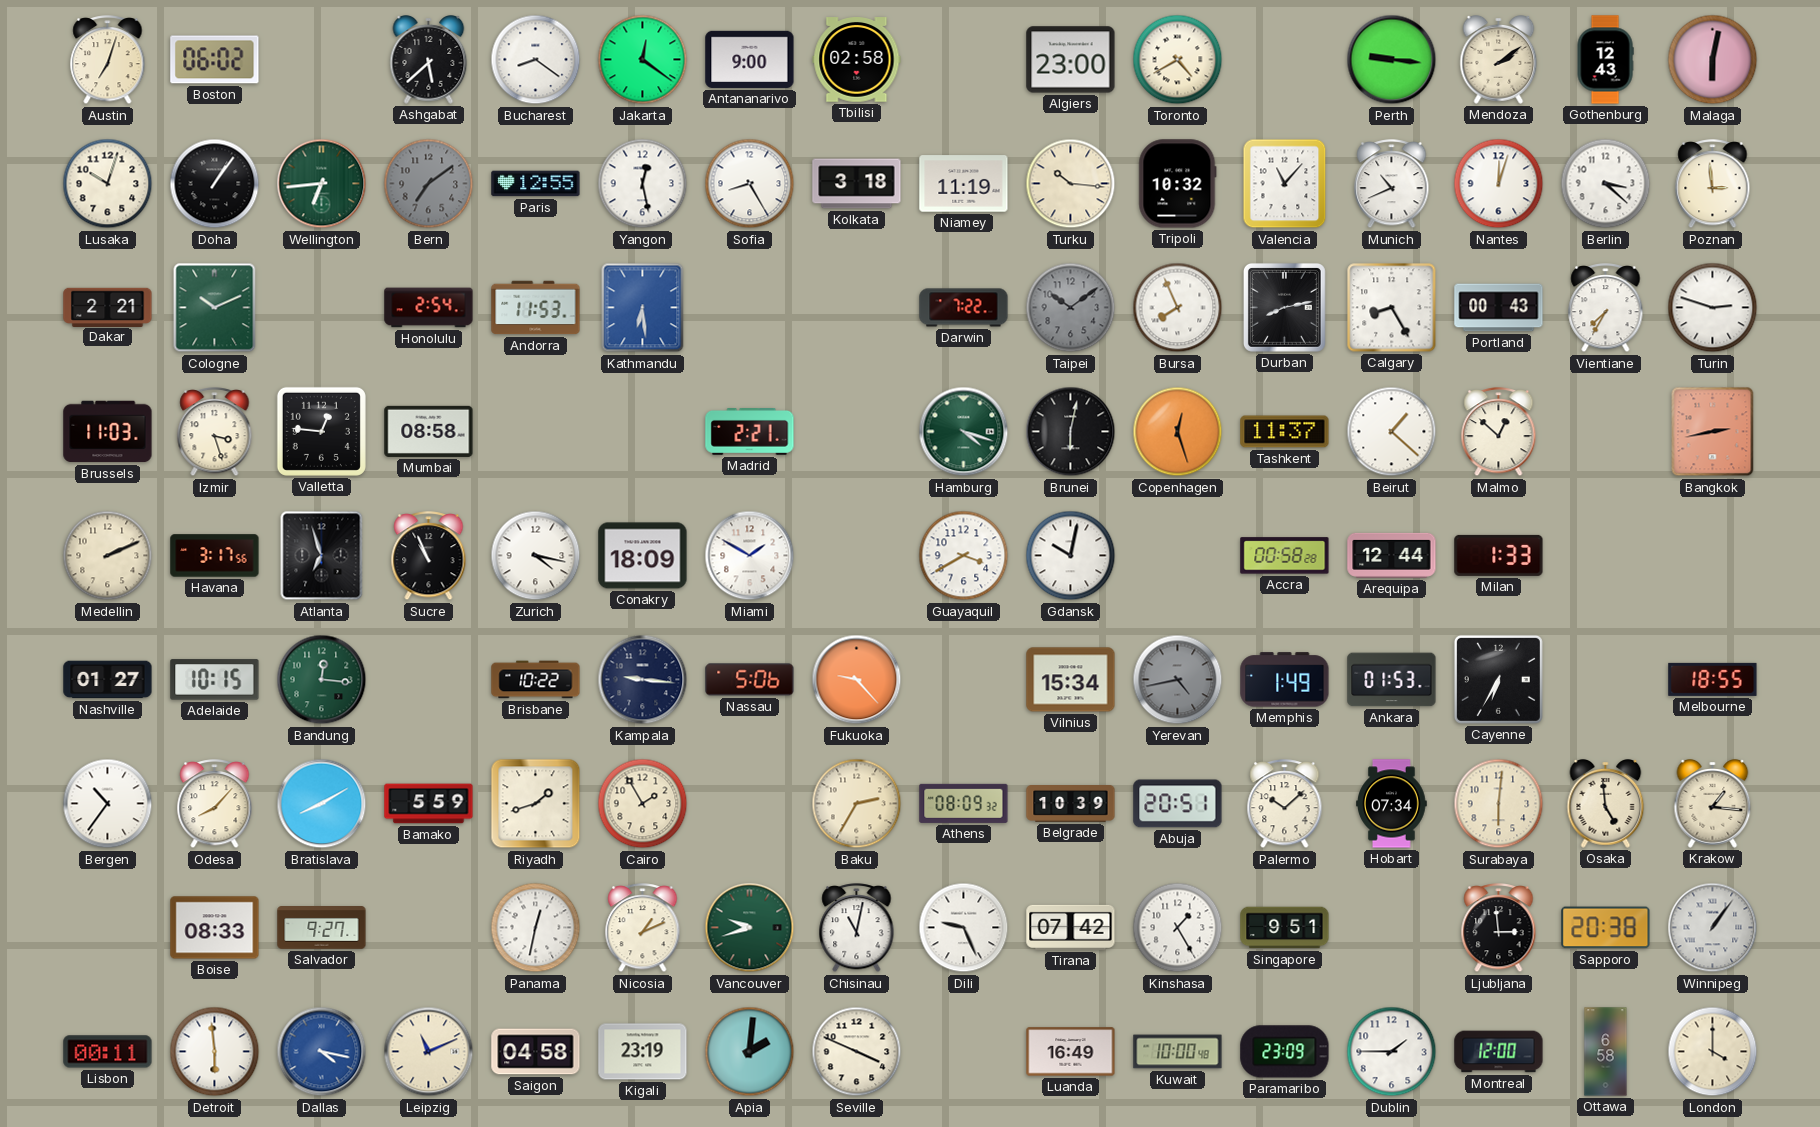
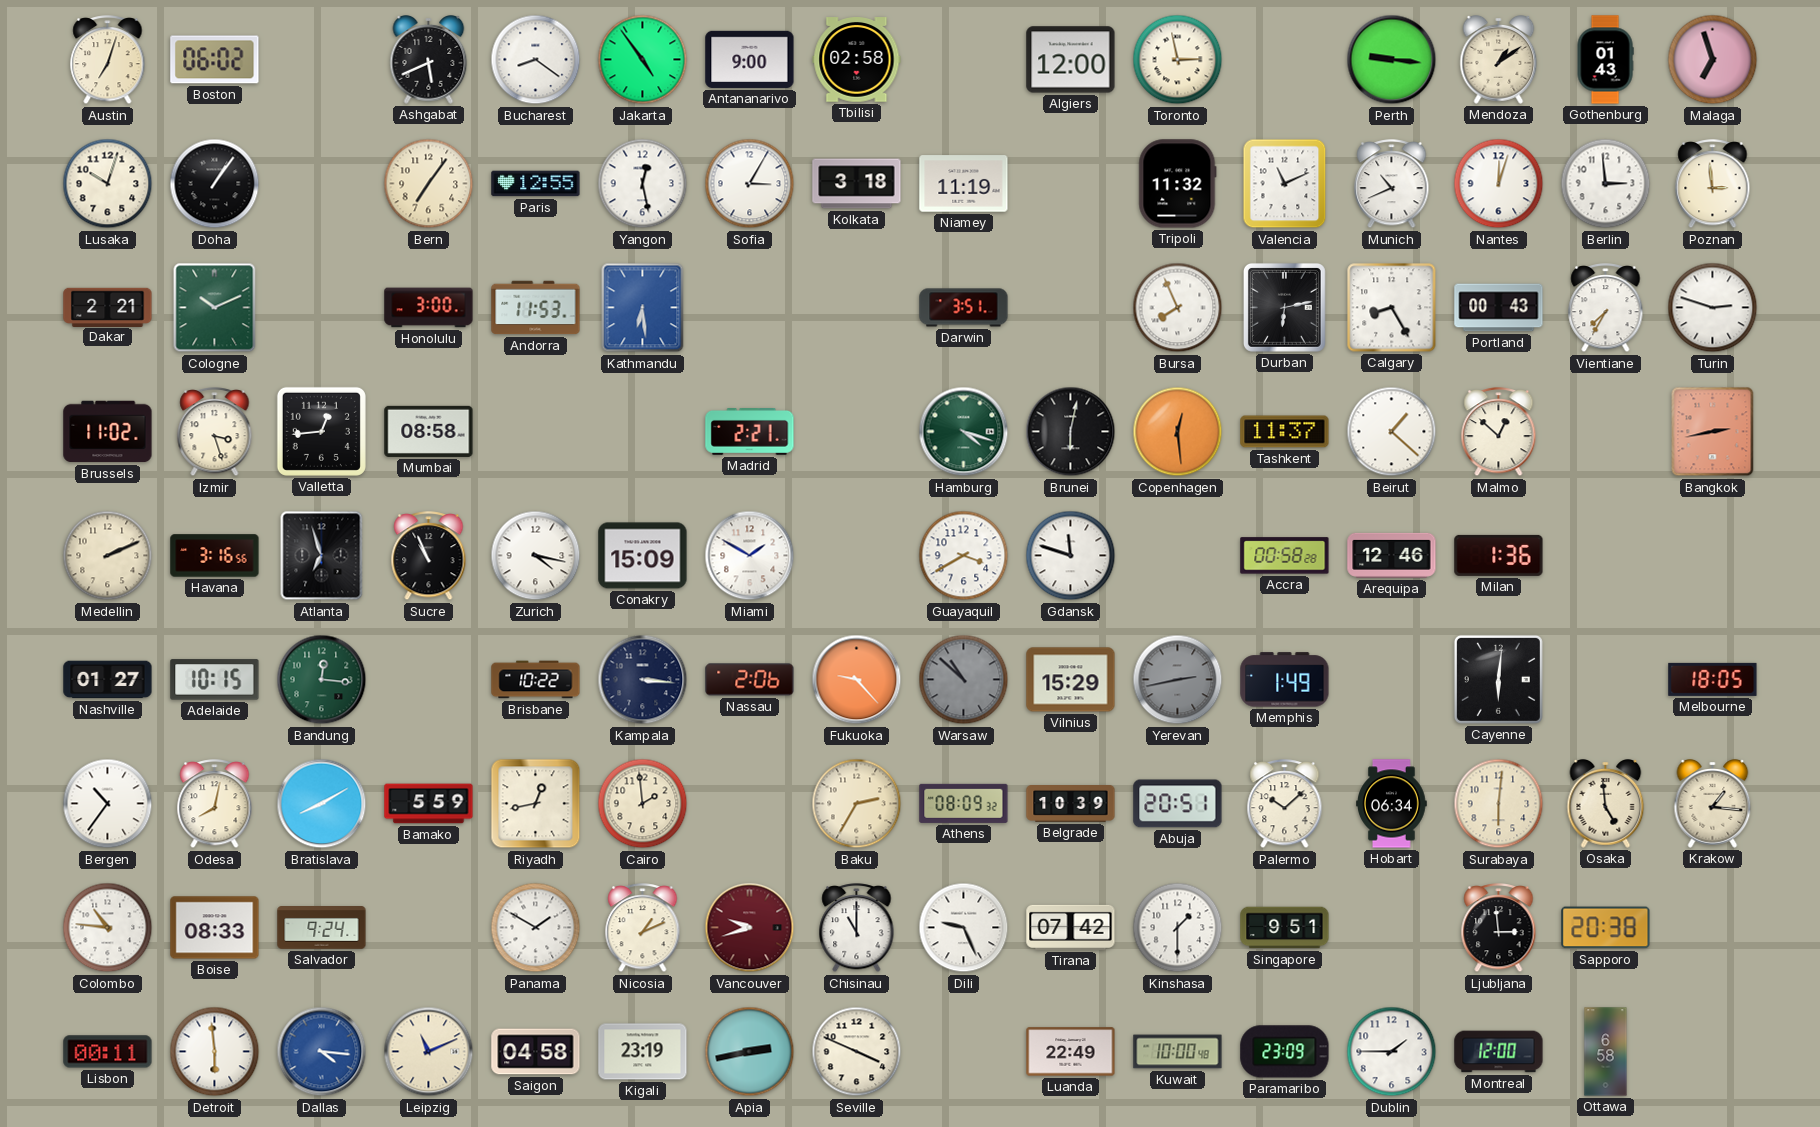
Ashgabat: 5:38 -> 5:41 (429, 60)
Jakarta: 12:21 -> 4:54 (643, 60)
Algiers: 23:00 -> 12:00 (1071, 60)
Toronto: 4:40 -> 2:58 (1178, 60)
Mendoza: 2:09 -> 1:09 (1499, 60)
Gothenburg: 12:43 -> 01:43 (1605, 60)
Malaga: 6:02 -> 6:57 (1713, 60)
Wellington: 6:44 -> none (322, 184)
Bern: 7:09 -> 7:06 (429, 184)
Bern dial: grey -> cream (429, 184)
Sofia: 8:25 -> 3:05 (750, 184)
Turku: 10:16 -> none (1071, 184)
Tripoli: 10:32 -> 11:32 (1178, 184)
Valencia: 11:07 -> 11:11 (1285, 184)
Berlin: 3:22 -> 2:59 (1606, 184)
Honolulu: 2:54 -> 3:00 (429, 308)
Darwin: 7:22 -> 3:51 (964, 308)
Taipei: 10:09 -> none (1071, 308)
Durban: 8:13 -> 6:13 (1284, 307)
Brussels: 11:03 -> 11:02 (108, 432)
Valletta: 12:46 -> 12:44 (321, 431)
Copenhagen: 12:27 -> 12:29 (1178, 432)
Havana: 3:17 -> 3:16 (215, 556)
Conakry: 18:09 -> 15:09 (643, 556)
Gdansk: 10:02 -> 11:48 (1071, 556)
Arequipa: 12:44 -> 12:46 (1392, 555)
Milan: 1:33 -> 1:36 (1499, 555)
Kampala: 9:16 -> 3:16 (643, 680)
Nassau: 5:06 -> 2:06 (750, 680)
Warsaw: none -> 10:52 (964, 680)
Vilnius: 15:34 -> 15:29 (1071, 680)
Yerevan: 4:43 -> 2:43 (1178, 680)
Ankara: 01:53 -> none (1392, 680)
Cayenne: 6:35 -> 6:01 (1498, 679)
Melbourne: 18:55 -> 18:05 (1713, 679)
Odesa: 8:07 -> 8:02 (215, 805)
Riyadh: 1:42 -> 12:43 (536, 804)
Cairo: 1:55 -> 1:59 (643, 804)
Hobart: 07:34 -> 06:34 (1392, 804)
Colombo: none -> 10:46 (108, 928)
Salvador: 9:27 -> 9:24 (322, 928)
Panama: 12:32 -> 1:50 (536, 928)
Vancouver dial: green -> burgundy (750, 928)
Chisinau: 11:02 -> 11:00 (857, 929)
Kinshasa: 1:25 -> 1:30 (1178, 928)
Winnipeg: 1:06 -> none (1713, 928)
Dallas: 4:17 -> 4:16 (322, 1052)
Apia: 2:01 -> 2:43 (750, 1052)
Luanda: 16:49 -> 22:49 (1071, 1052)
London: 4:00 -> none (1713, 1052)
